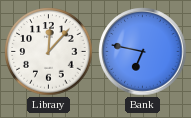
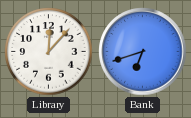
Bank: 6:47 -> 6:42 (143, 52)
